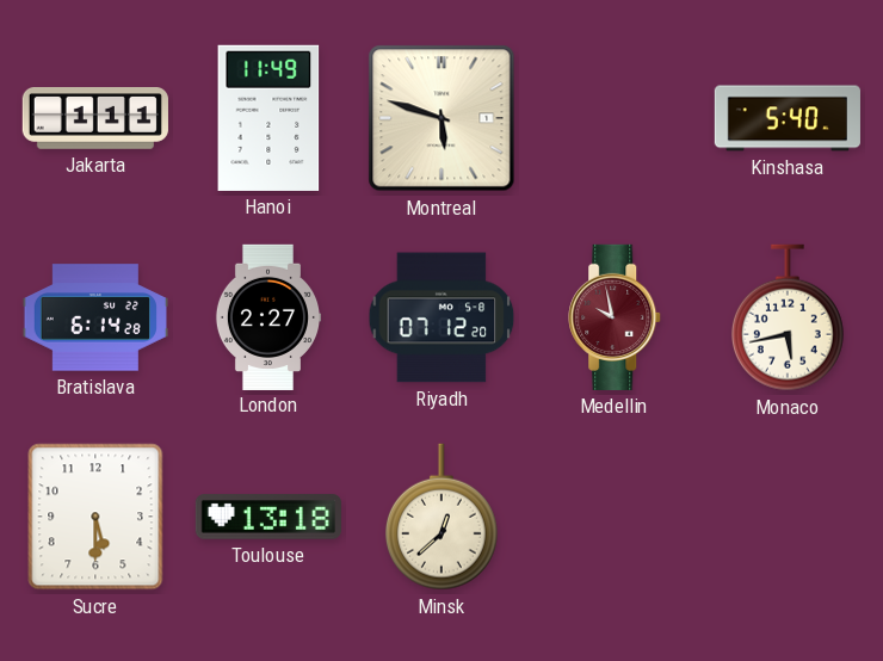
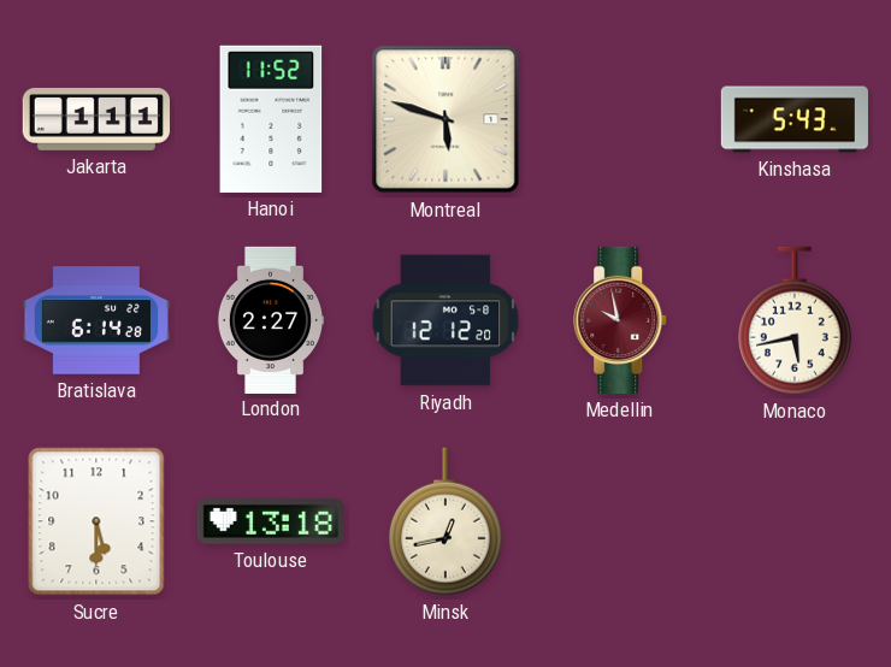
Hanoi: 11:49 -> 11:52 (271, 119)
Kinshasa: 5:40 -> 5:43 (795, 119)
Riyadh: 07:12 -> 12:12 (445, 320)
Minsk: 12:38 -> 12:43 (445, 521)
